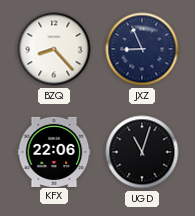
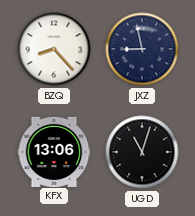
JXZ: 8:56 -> 8:58 (142, 49)
KFX: 22:06 -> 13:06 (54, 151)
